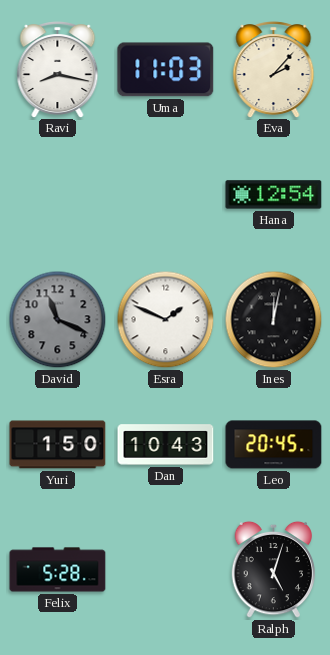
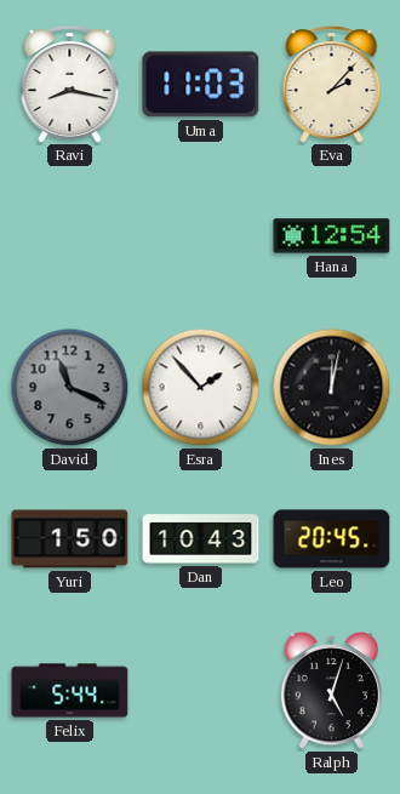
Esra: 1:49 -> 1:53 (201, 388)
Felix: 5:28 -> 5:44 (70, 691)
